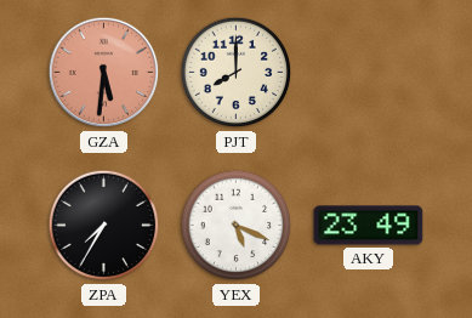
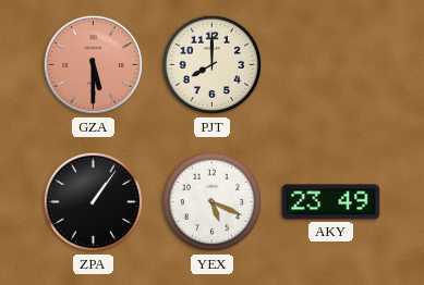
GZA: 5:31 -> 5:30 (94, 65)
ZPA: 7:35 -> 1:06 (94, 202)
